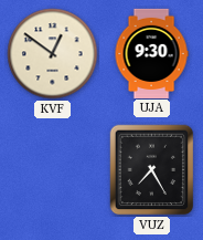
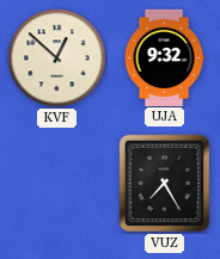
KVF: 12:51 -> 12:52 (57, 58)
UJA: 9:30 -> 9:32 (164, 57)
